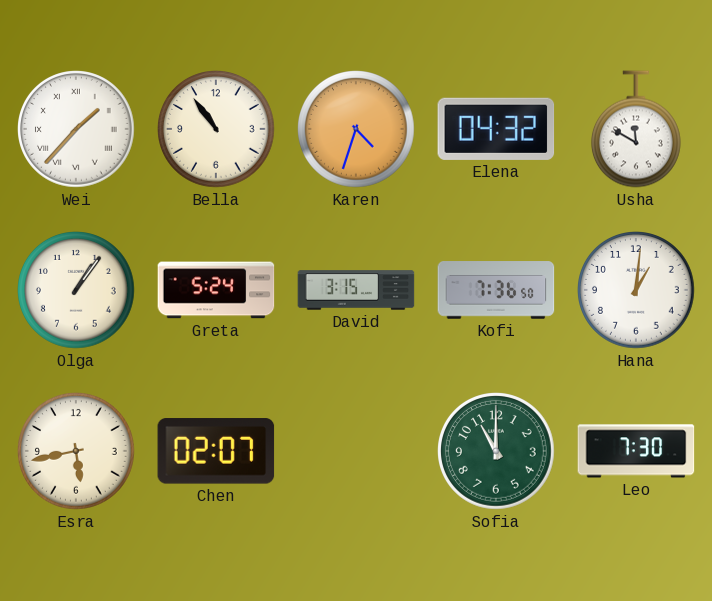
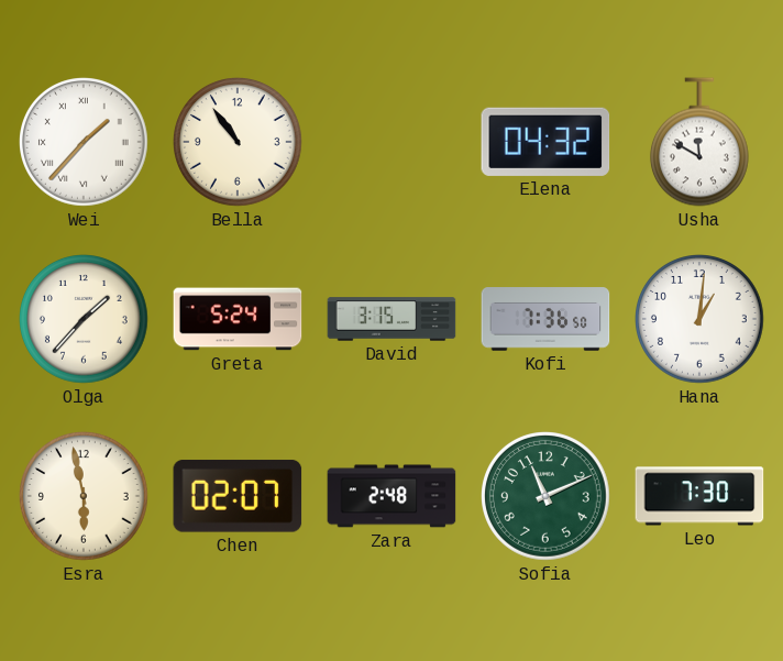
Karen: 4:33 -> none (357, 130)
Olga: 1:06 -> 1:37 (85, 320)
Esra: 5:43 -> 5:58 (85, 497)
Zara: none -> 2:48 (392, 496)
Sofia: 11:00 -> 11:11 (547, 497)
